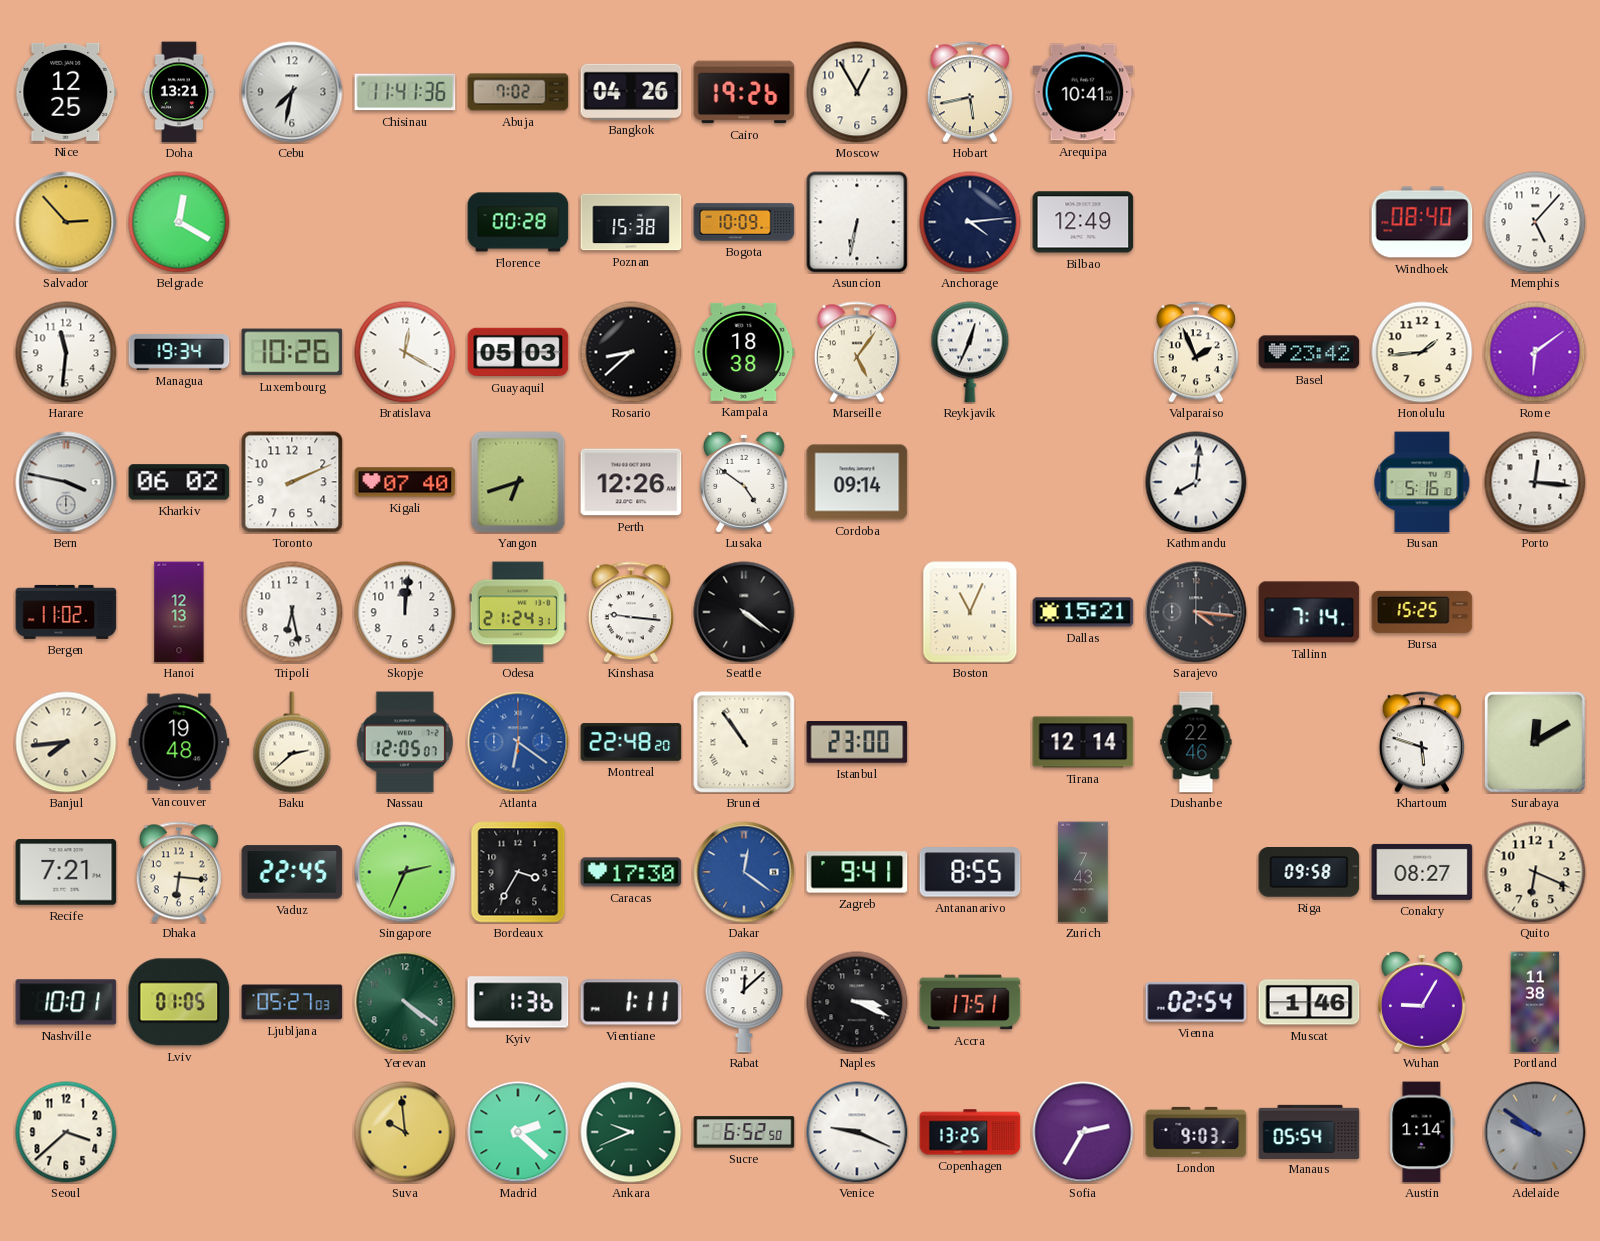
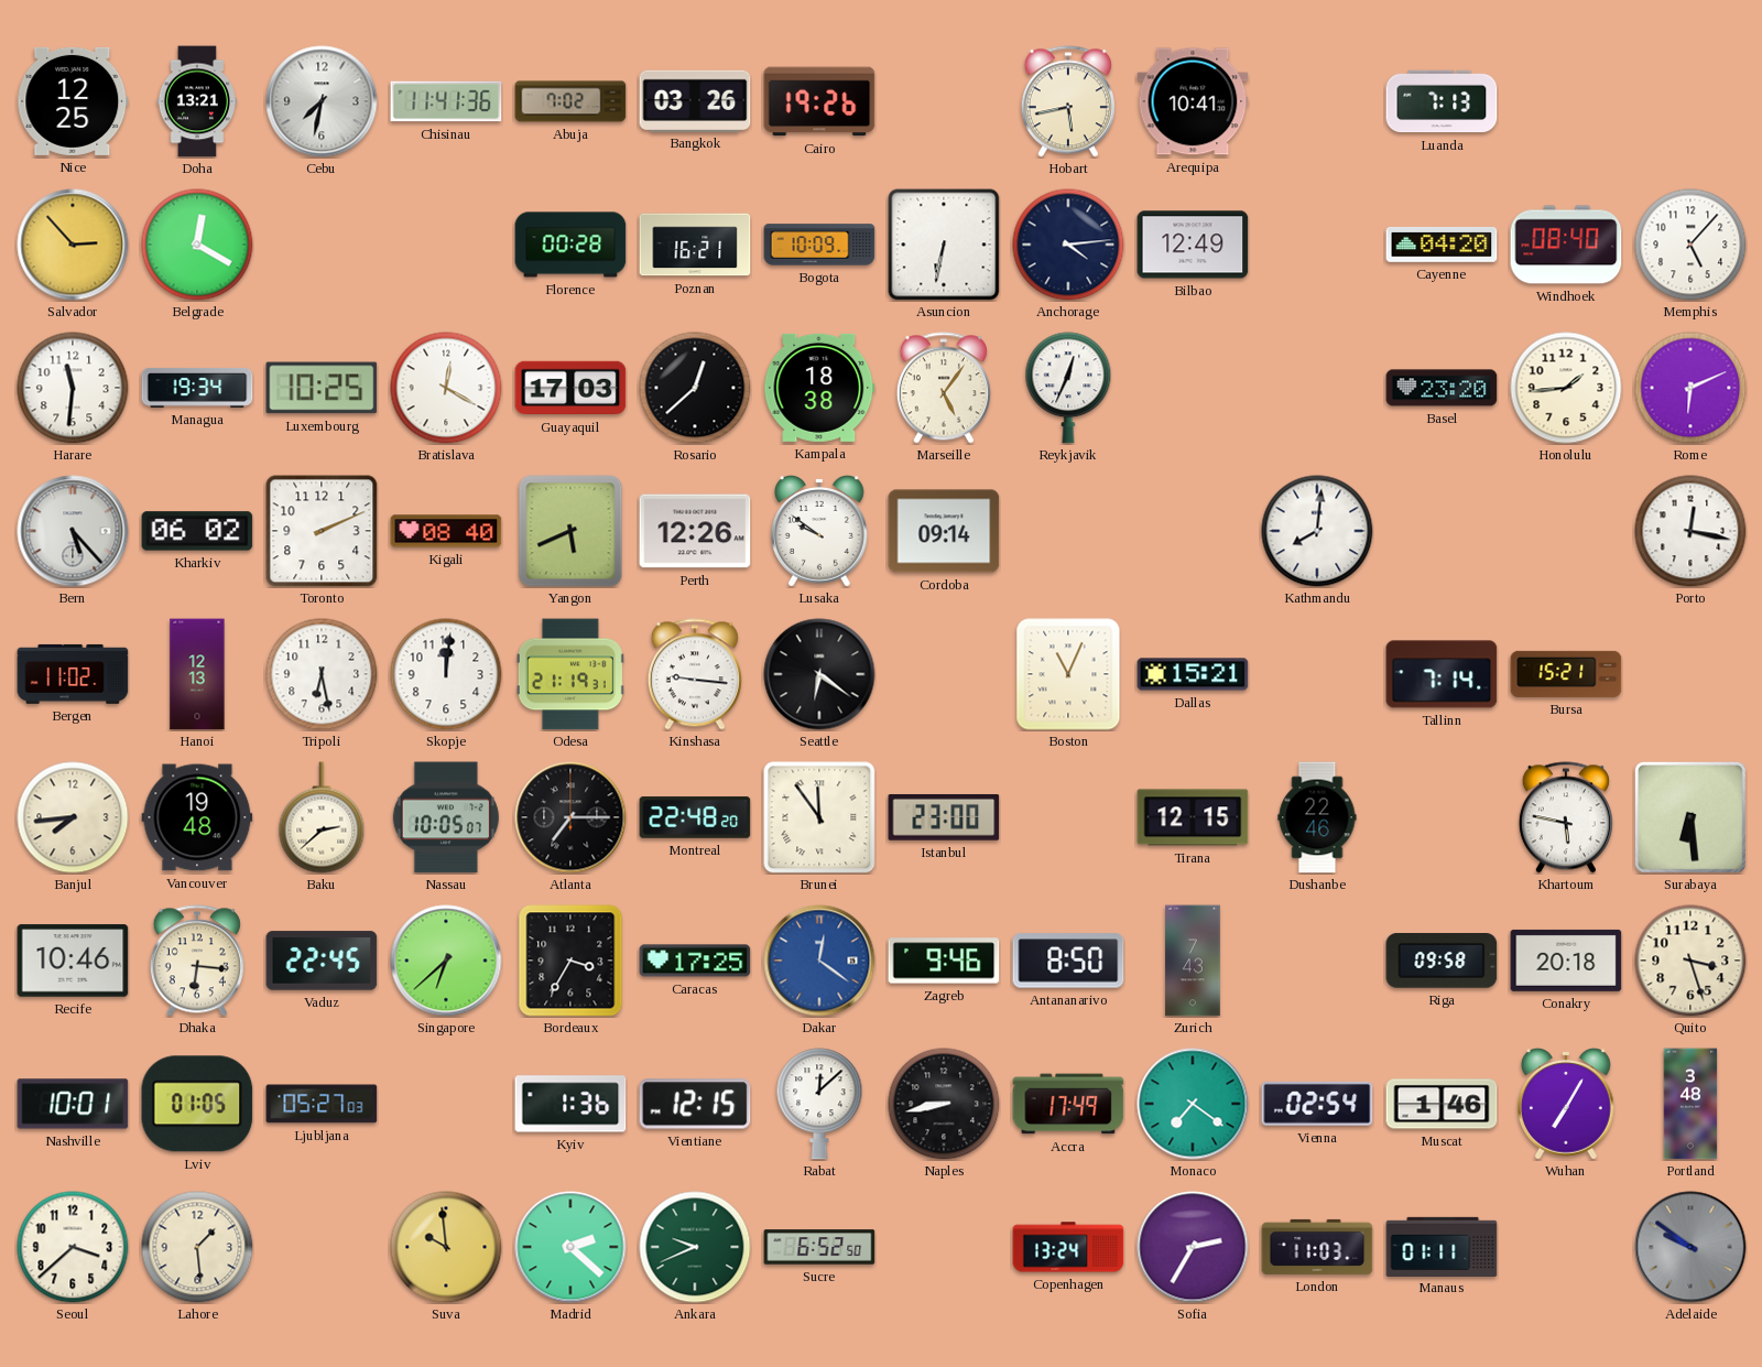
Bangkok: 04:26 -> 03:26 (695, 100)
Moscow: 12:55 -> none (857, 92)
Luanda: none -> 7:13 (1442, 101)
Poznan: 15:38 -> 16:21 (695, 245)
Cayenne: none -> 04:20 (1442, 245)
Luxembourg: 10:26 -> 10:25 (322, 388)
Guayaquil: 05:03 -> 17:03 (570, 388)
Rosario: 8:38 -> 12:38 (695, 388)
Valparaiso: 1:56 -> none (1196, 352)
Basel: 23:42 -> 23:20 (1442, 388)
Rome: 6:09 -> 6:11 (1690, 388)
Bern: 3:47 -> 5:23 (73, 531)
Kigali: 07:40 -> 08:40 (446, 531)
Yangon: 6:42 -> 5:41 (570, 531)
Lusaka: 4:51 -> 9:51 (819, 532)
Busan: 5:16 -> none (1422, 482)
Porto: 12:16 -> 12:17 (1690, 531)
Odesa: 21:24 -> 21:19 (570, 674)
Seattle: 4:21 -> 6:21 (819, 674)
Sarajevo: 4:16 -> none (1196, 612)
Bursa: 15:25 -> 15:21 (1566, 674)
Nassau: 12:05 -> 10:05 (446, 817)
Atlanta: 6:21 -> 7:15 (570, 817)
Atlanta dial: blue -> black (570, 817)
Brunei: 10:54 -> 11:54 (819, 817)
Tirana: 12:14 -> 12:15 (1193, 817)
Khartoum: 5:48 -> 5:47 (1566, 817)
Surabaya: 12:10 -> 6:29 (1692, 818)
Recife: 7:21 -> 10:46 (73, 961)
Singapore: 2:34 -> 6:38 (446, 961)
Caracas: 17:30 -> 17:25 (695, 961)
Zagreb: 9:41 -> 9:46 (944, 961)
Antananarivo: 8:55 -> 8:50 (1068, 961)
Conakry: 08:27 -> 20:18 (1566, 961)
Quito: 6:19 -> 3:27 (1690, 961)
Yerevan: 4:21 -> none (405, 1002)
Vientiane: 1:11 -> 12:15 (695, 1104)
Naples: 3:19 -> 8:43 (944, 1104)
Accra: 17:51 -> 17:49 (1068, 1104)
Monaco: none -> 7:21 (1193, 1104)
Wuhan: 9:05 -> 7:05 (1566, 1105)
Portland: 11:38 -> 3:48 (1690, 1104)
Lahore: none -> 1:29 (197, 1247)
Venice: 9:19 -> none (857, 1132)
Copenhagen: 13:25 -> 13:24 (1068, 1247)
London: 9:03 -> 11:03 (1317, 1247)
Manaus: 05:54 -> 01:11 (1442, 1246)
Austin: 1:14 -> none (1422, 1132)
